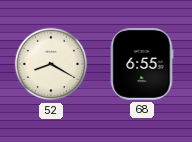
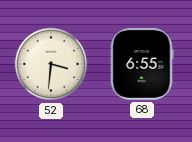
52: 8:20 -> 3:31 (51, 64)
